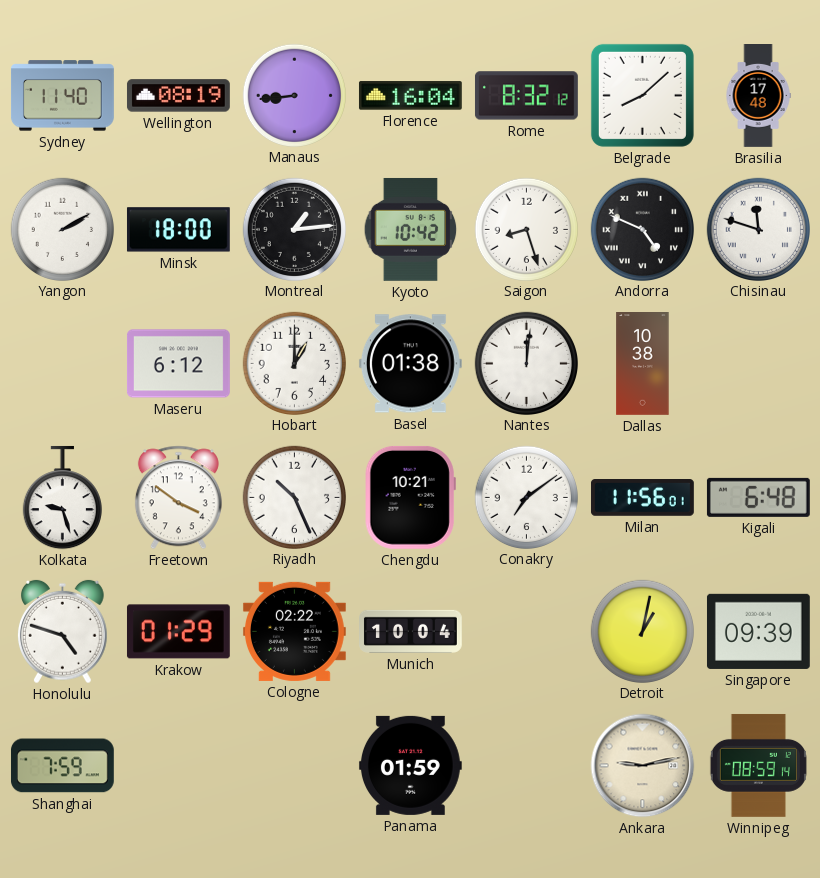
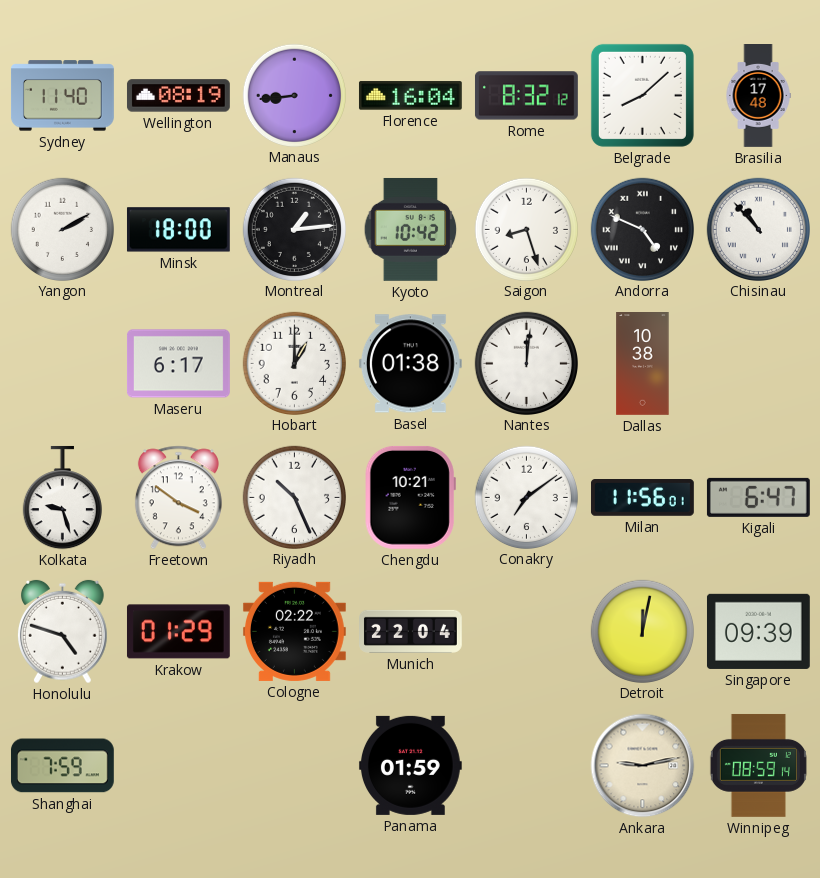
Chisinau: 11:48 -> 10:53 (758, 229)
Maseru: 6:12 -> 6:17 (178, 364)
Kigali: 6:48 -> 6:47 (758, 497)
Munich: 10:04 -> 22:04 (411, 631)
Detroit: 1:02 -> 12:02 (642, 631)
